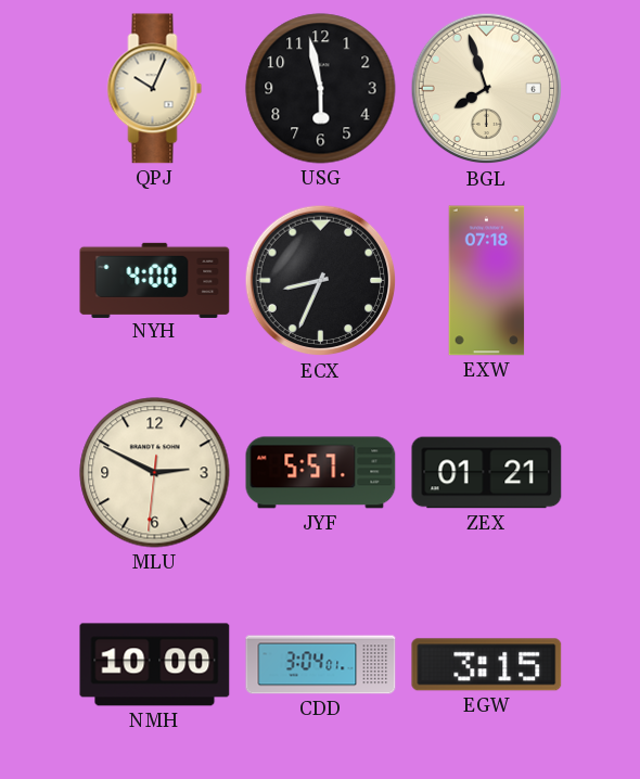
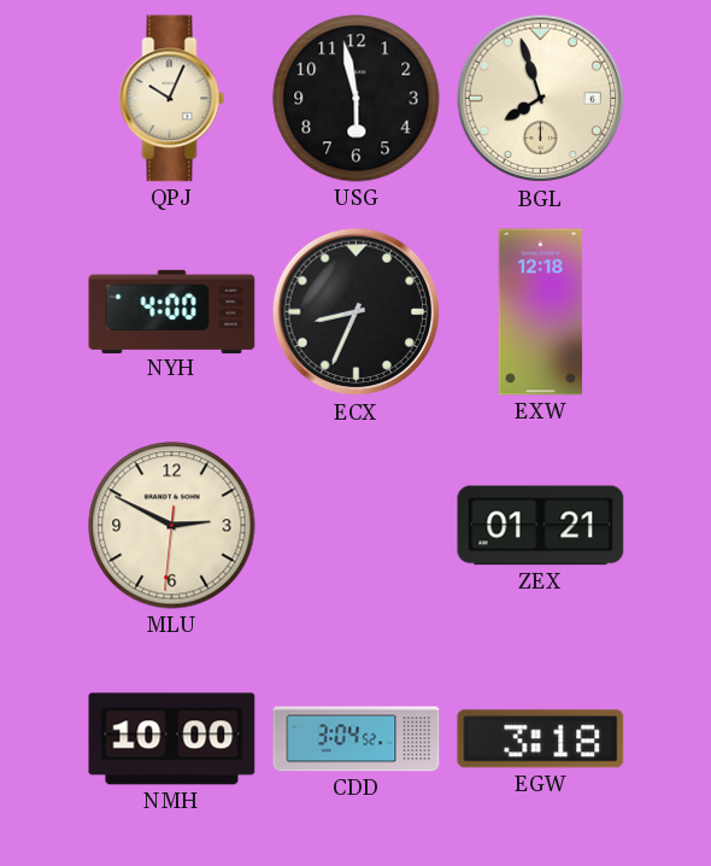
EXW: 07:18 -> 12:18 (541, 312)
JYF: 5:57 -> none (321, 473)
CDD: 3:04:01 -> 3:04:52 (357, 739)
EGW: 3:15 -> 3:18 (541, 739)
